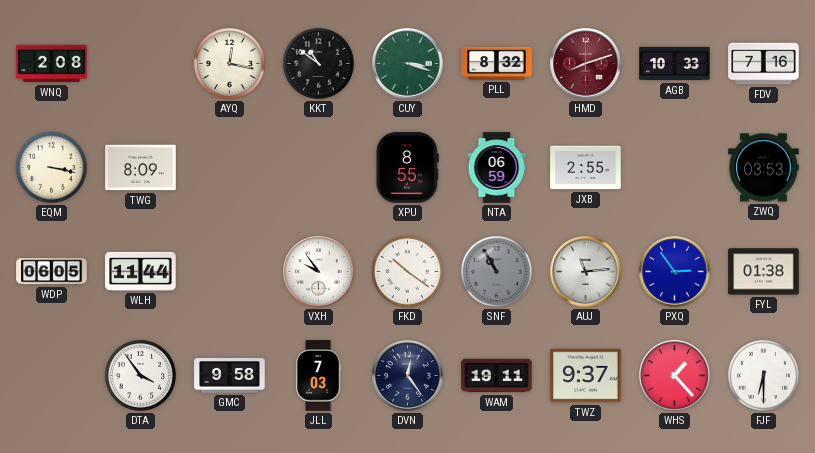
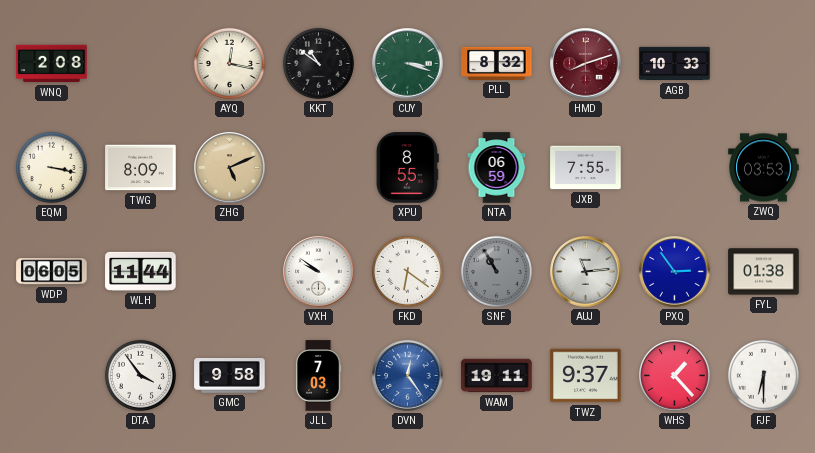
FDV: 7:16 -> none (764, 64)
ZHG: none -> 5:11 (230, 168)
JXB: 2:55 -> 7:55 (586, 168)
VXH: 9:54 -> 9:51 (319, 272)
FKD: 10:21 -> 6:21 (407, 271)
DVN dial: navy -> blue (408, 376)
